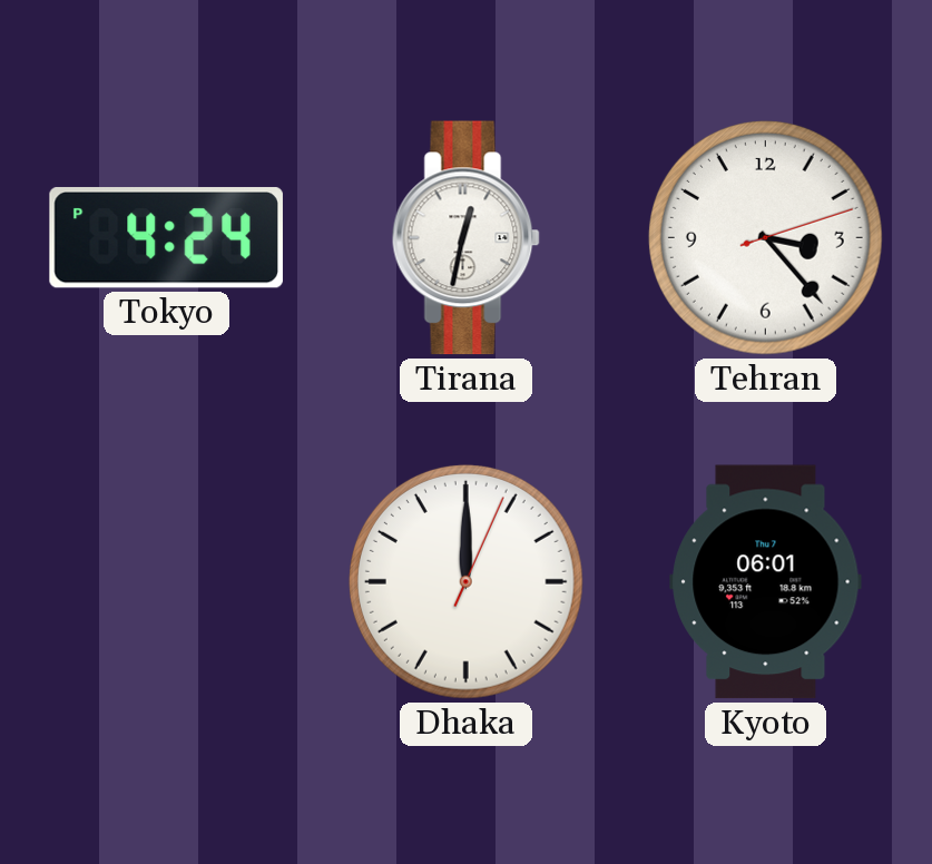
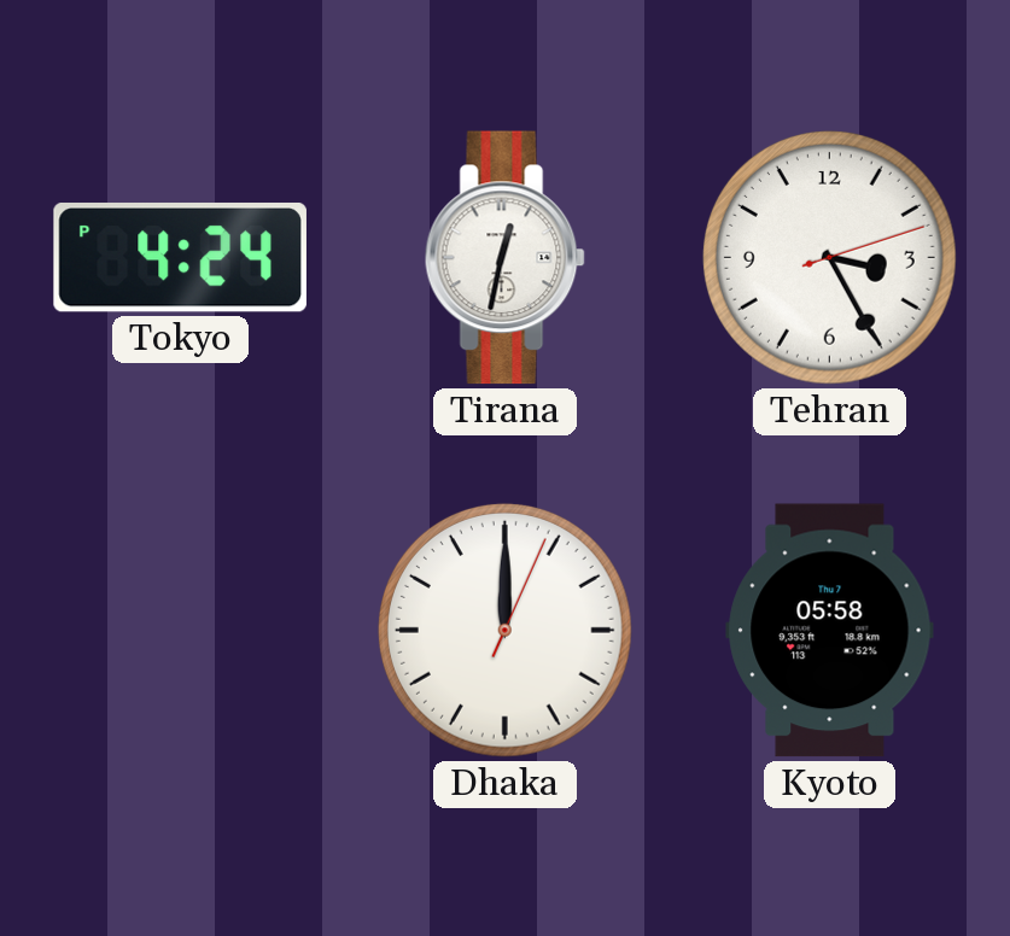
Tehran: 3:23 -> 3:25 (829, 257)
Kyoto: 06:01 -> 05:58 (830, 631)
